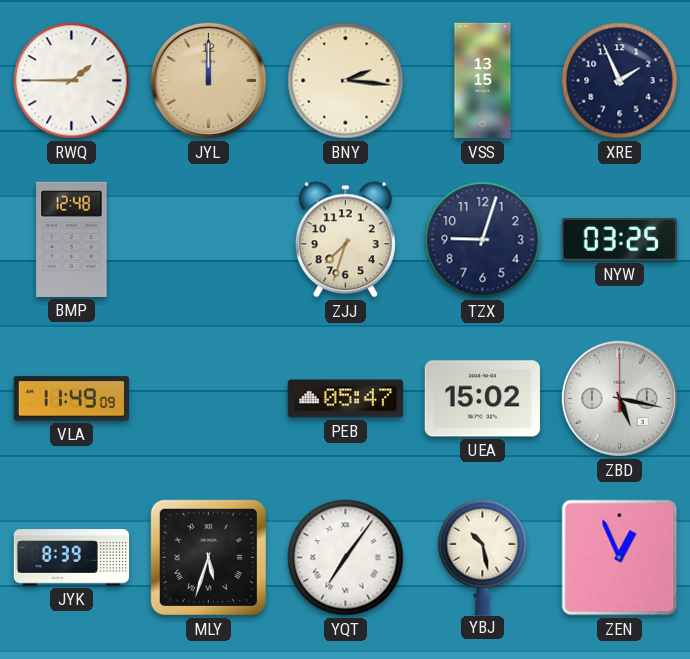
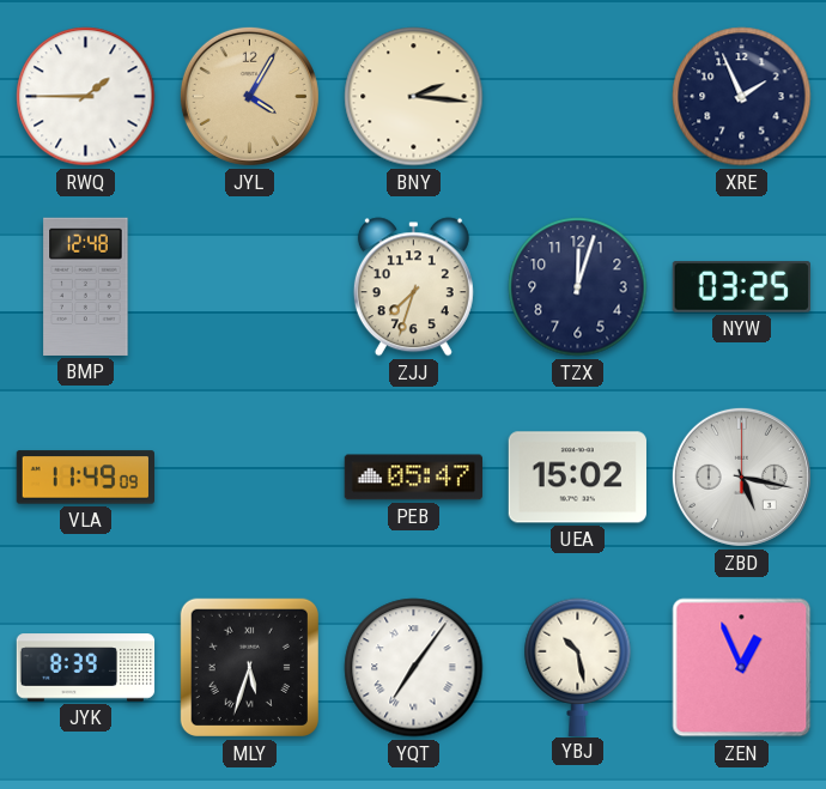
JYL: 12:00 -> 4:05 (249, 96)
VSS: 13:15 -> none (483, 81)
TZX: 9:03 -> 12:03 (578, 287)
